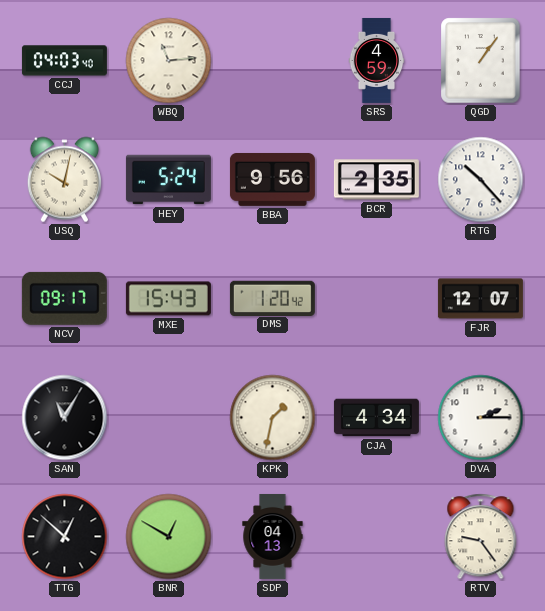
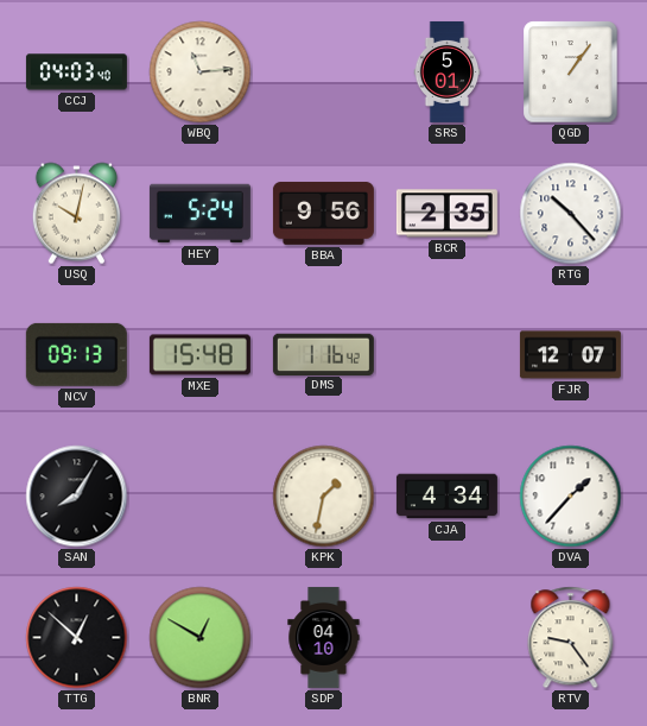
SRS: 4:59 -> 5:01 (448, 71)
NCV: 09:17 -> 09:13 (76, 354)
MXE: 15:43 -> 15:48 (199, 355)
DMS: 1:20 -> 1:16 (323, 354)
SAN: 11:05 -> 8:05 (77, 497)
DVA: 2:15 -> 1:37 (571, 497)
SDP: 04:13 -> 04:10 (324, 637)
